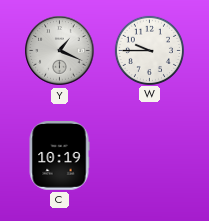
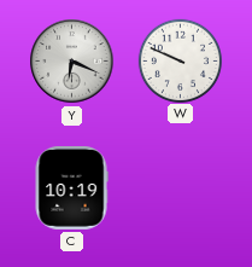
Y: 1:19 -> 6:19 (72, 62)
W: 9:45 -> 9:49 (180, 60)
